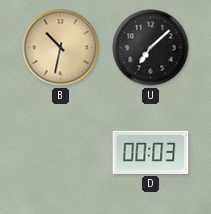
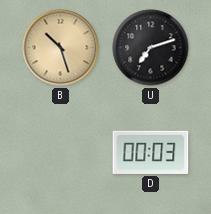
B: 10:32 -> 10:27 (61, 48)
U: 7:08 -> 7:12 (151, 48)
